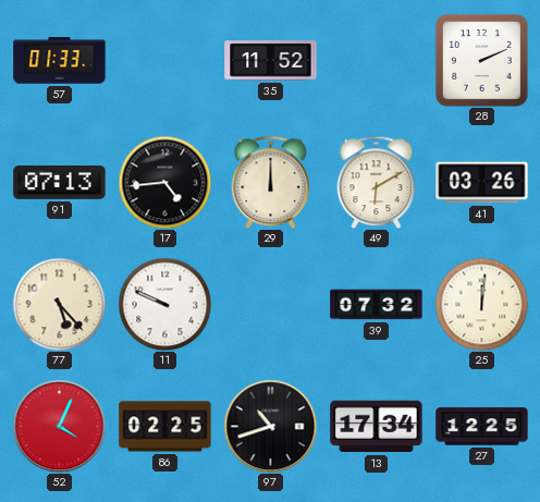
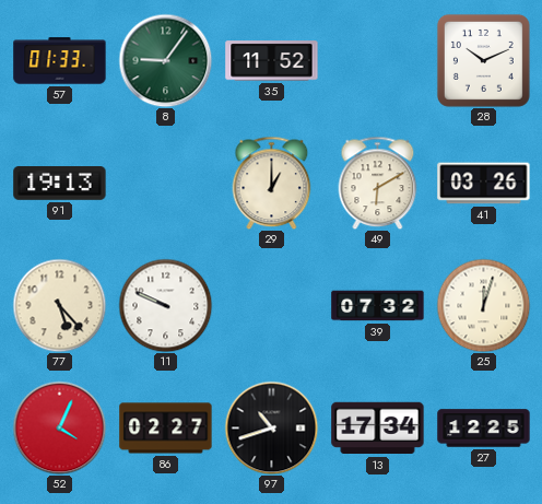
8: none -> 9:06 (165, 60)
28: 2:11 -> 10:11 (483, 60)
91: 07:13 -> 19:13 (60, 184)
17: 4:44 -> none (164, 182)
29: 12:00 -> 1:00 (272, 183)
25: 12:01 -> 12:03 (483, 305)
86: 02:25 -> 02:27 (166, 429)
